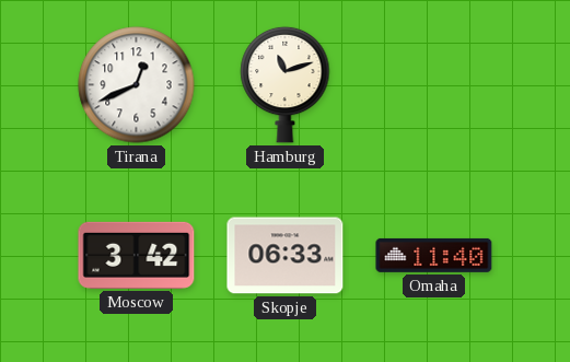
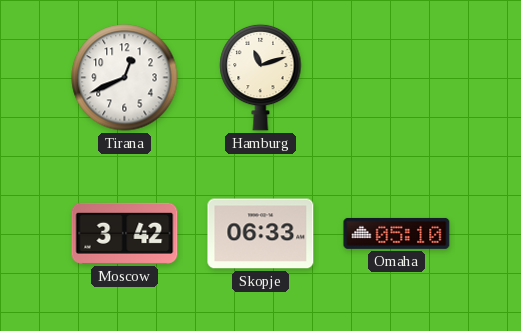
Omaha: 11:40 -> 05:10 (397, 233)
